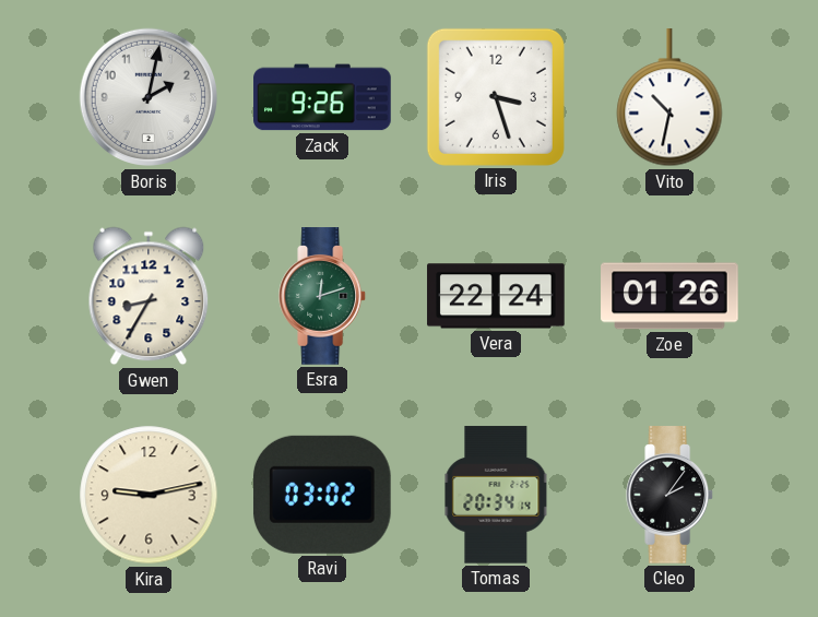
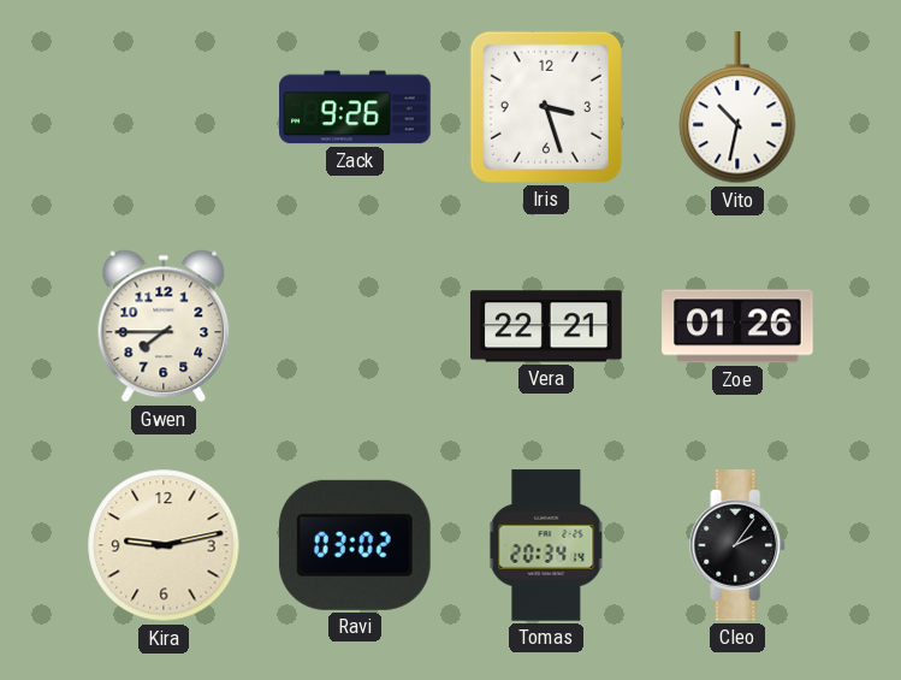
Boris: 2:02 -> none (149, 97)
Gwen: 8:35 -> 7:45 (164, 326)
Esra: 12:12 -> none (323, 296)
Vera: 22:24 -> 22:21 (546, 326)
